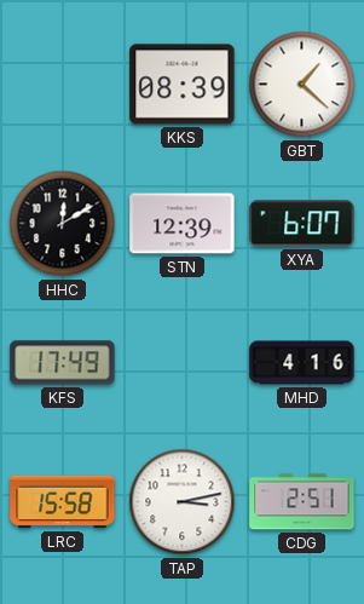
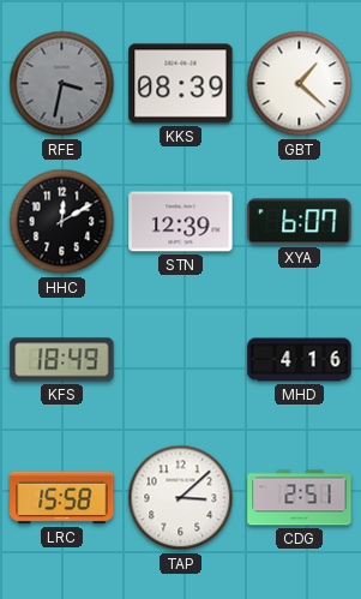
RFE: none -> 3:32 (62, 84)
KFS: 17:49 -> 18:49 (62, 360)
TAP: 3:13 -> 3:08 (181, 498)
